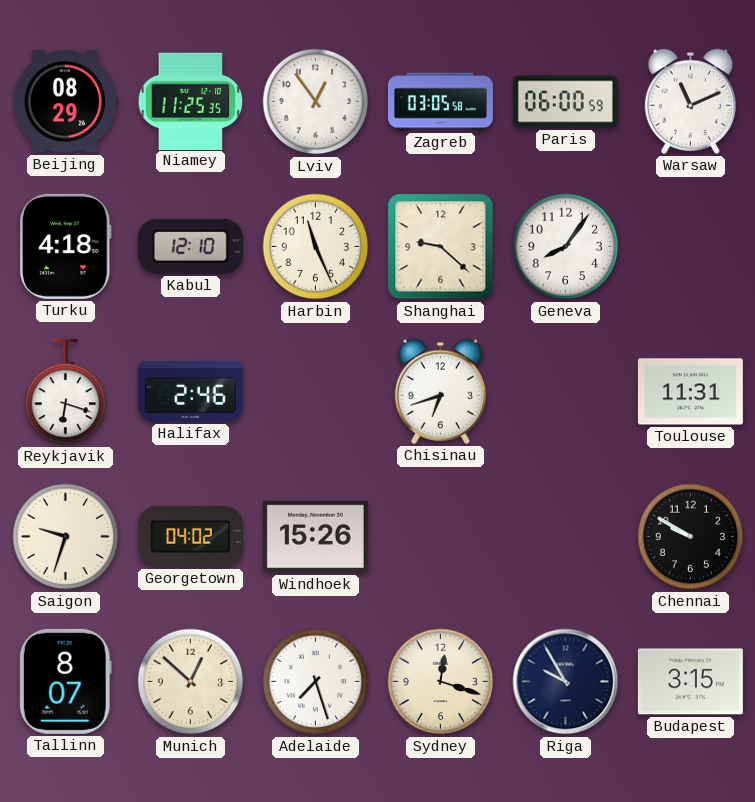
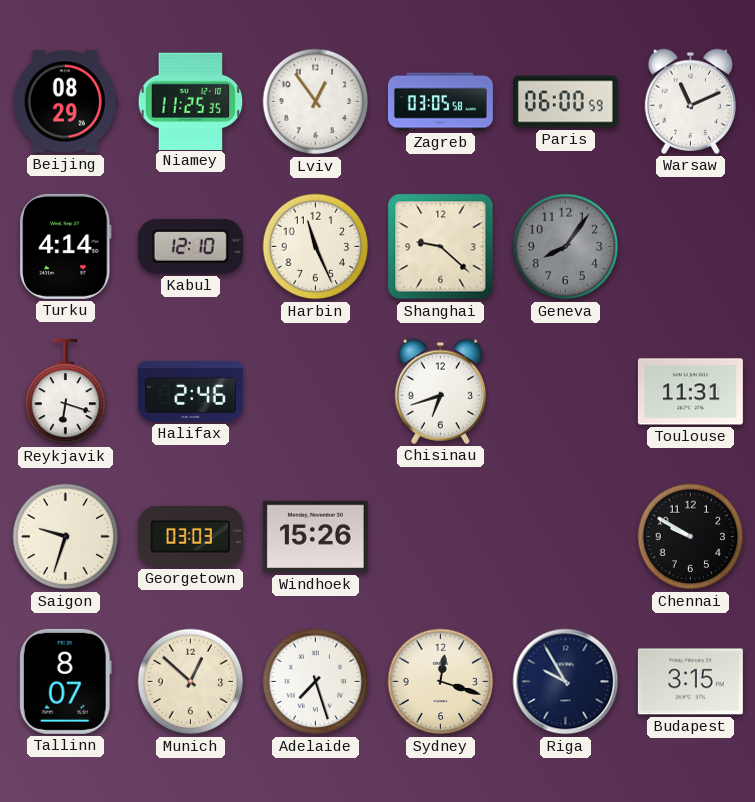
Turku: 4:18 -> 4:14 (66, 246)
Geneva dial: white -> grey (566, 247)
Georgetown: 04:02 -> 03:03 (190, 537)
